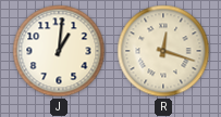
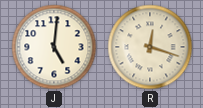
J: 1:01 -> 5:01 (54, 47)
